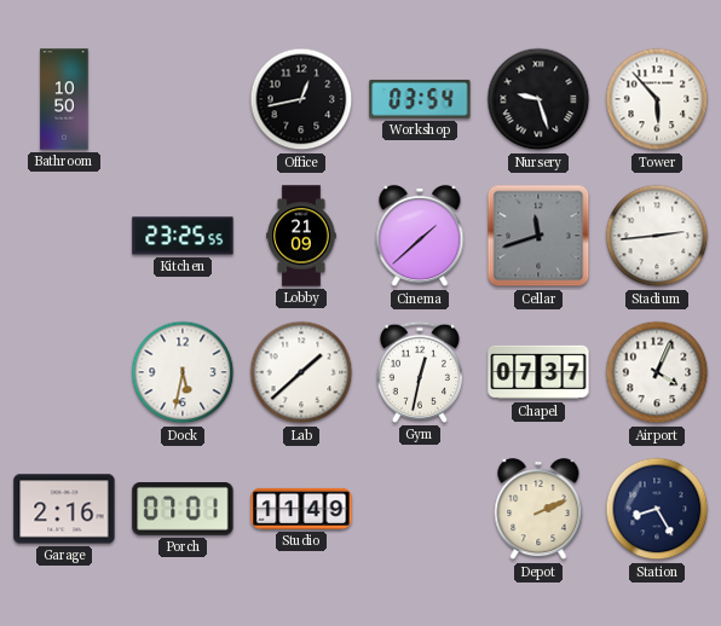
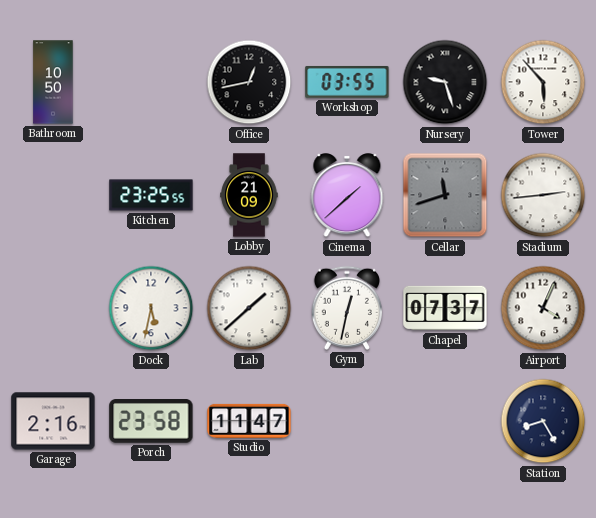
Workshop: 03:54 -> 03:55 (347, 82)
Porch: 07:01 -> 23:58 (151, 422)
Studio: 11:49 -> 11:47 (249, 421)
Depot: 2:11 -> none (538, 510)
